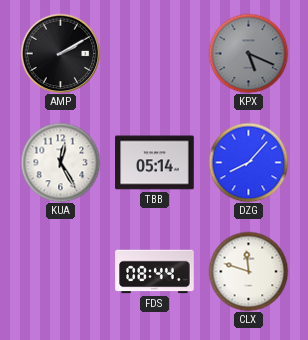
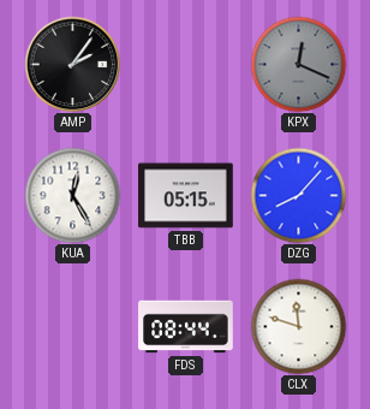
AMP: 2:10 -> 2:06 (72, 64)
KPX: 5:19 -> 12:19 (298, 64)
TBB: 05:14 -> 05:15 (186, 196)
